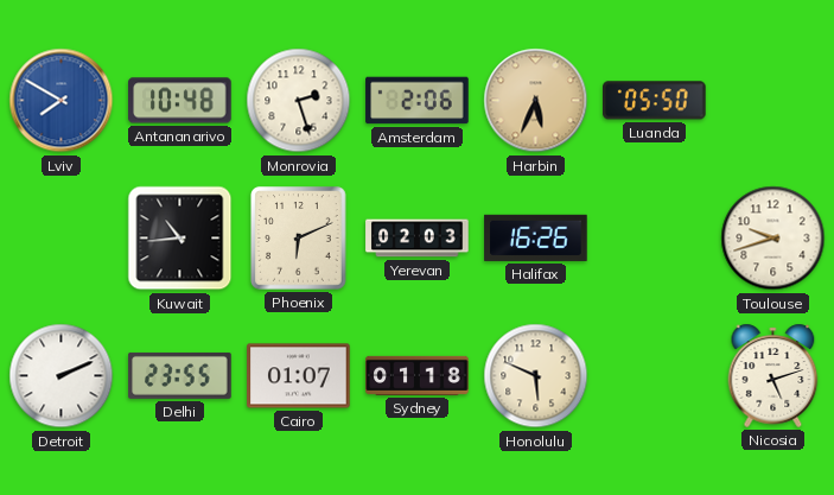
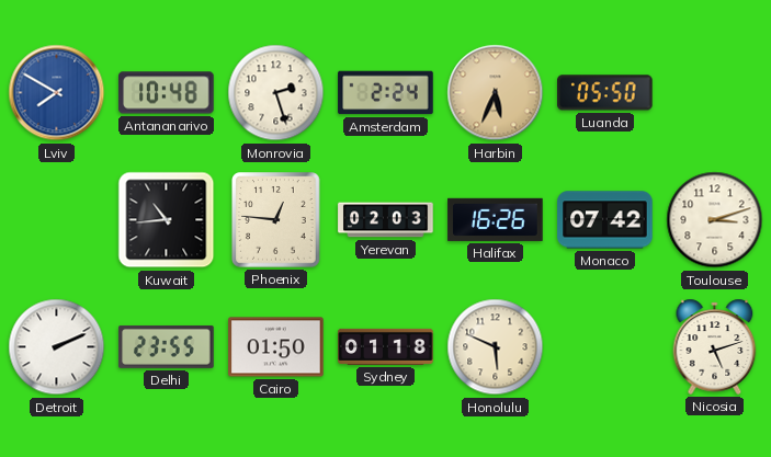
Amsterdam: 2:06 -> 2:24 (386, 93)
Phoenix: 6:11 -> 12:46 (276, 220)
Monaco: none -> 07:42 (605, 220)
Toulouse: 9:42 -> 3:12 (715, 220)
Cairo: 01:07 -> 01:50 (276, 347)
